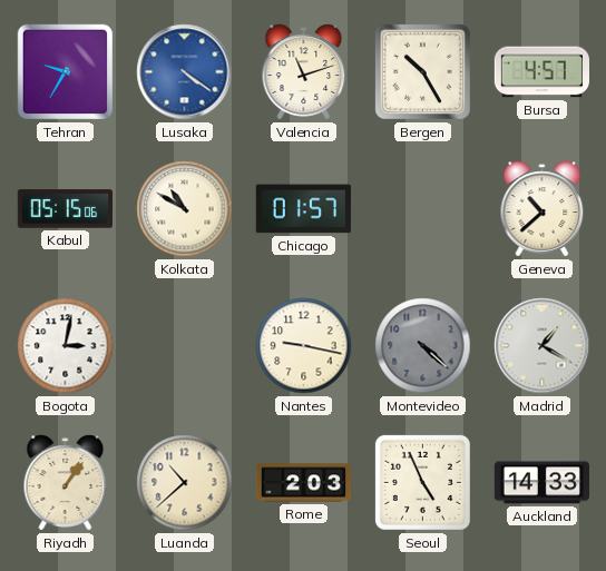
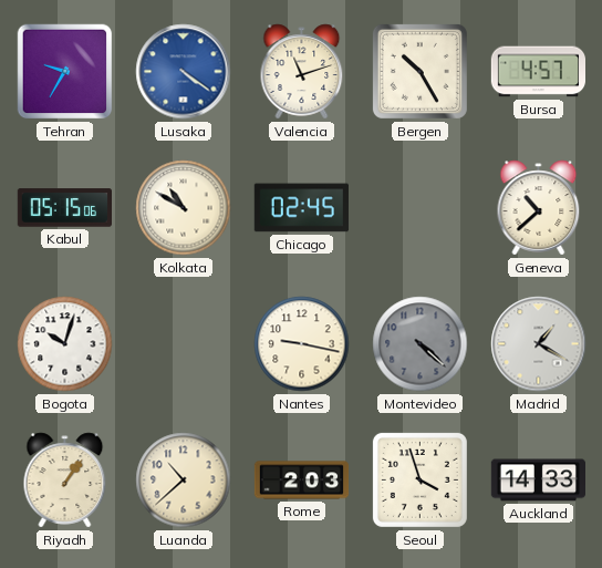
Chicago: 01:57 -> 02:45 (301, 208)
Bogota: 3:02 -> 10:03 (65, 344)
Seoul: 4:56 -> 3:57 (419, 479)
